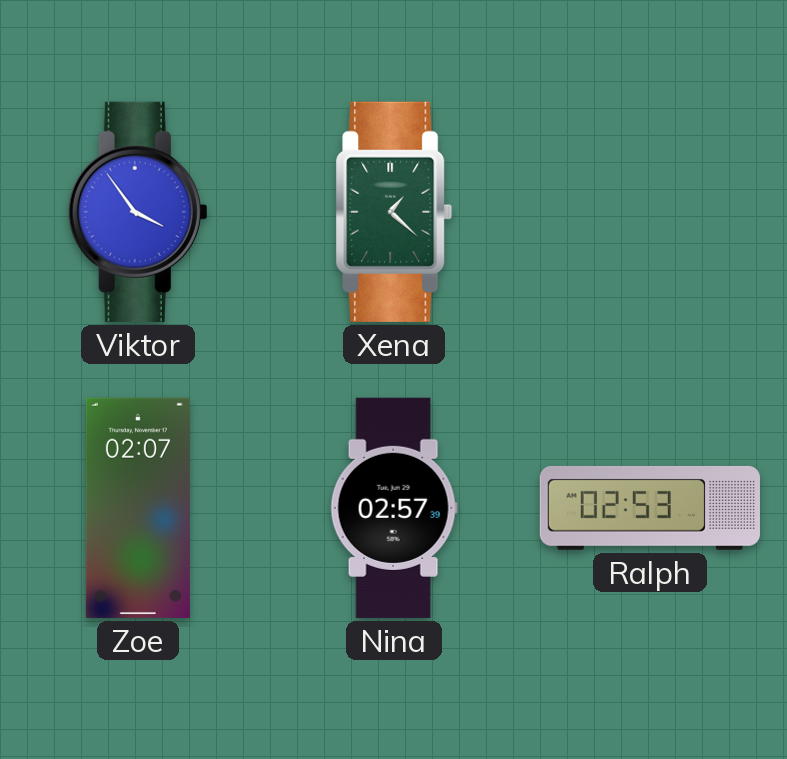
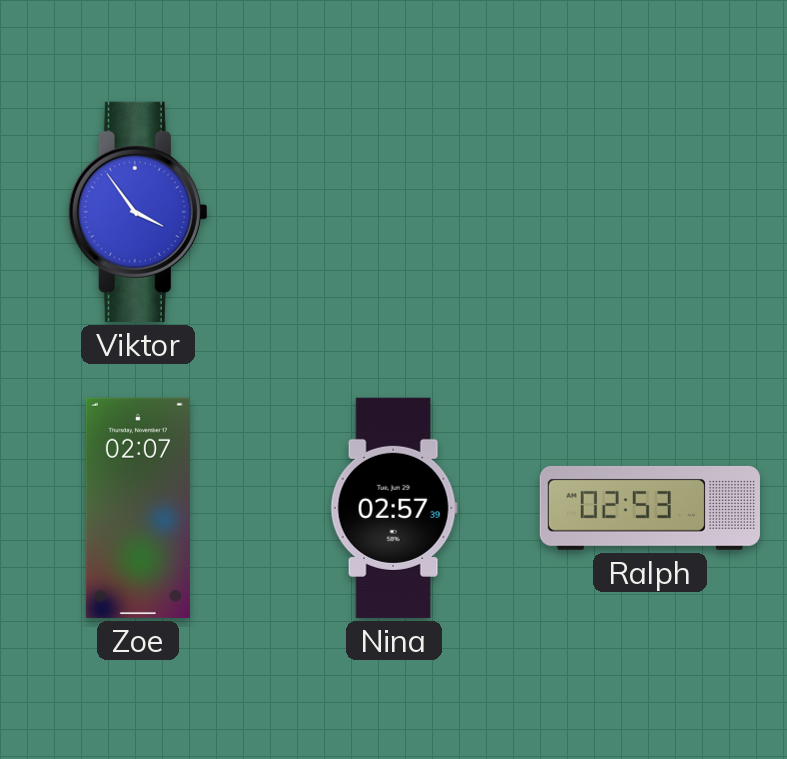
Xena: 1:22 -> none (394, 212)
